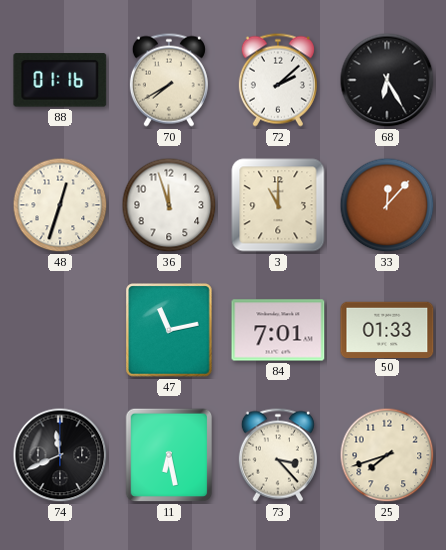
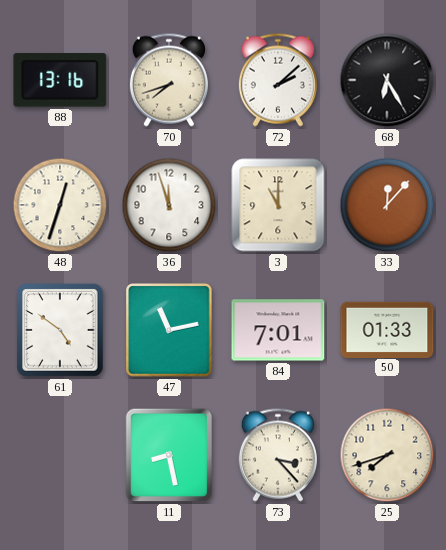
88: 01:16 -> 13:16 (60, 80)
70: 7:40 -> 7:42 (169, 80)
61: none -> 4:51 (60, 330)
74: 11:41 -> none (60, 455)
11: 6:28 -> 8:28 (169, 455)
